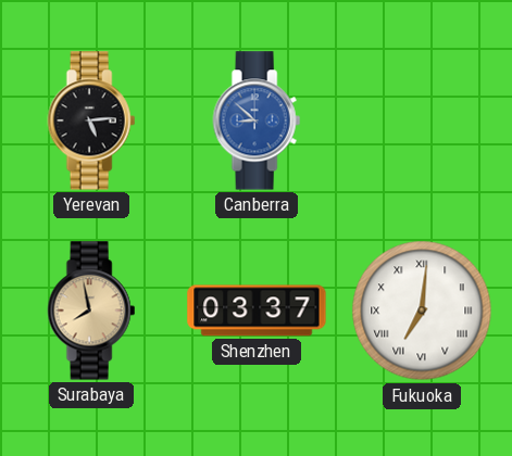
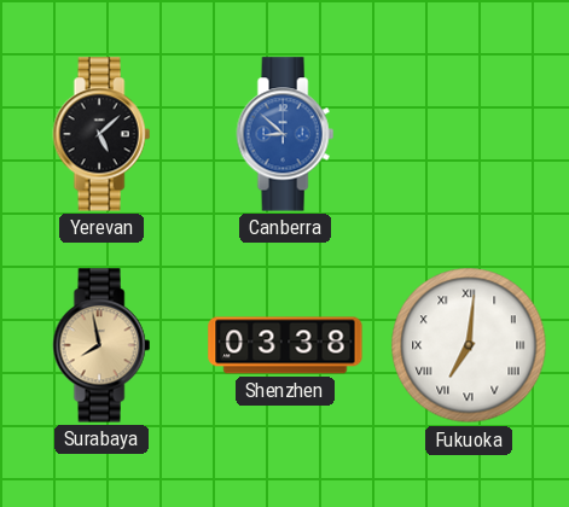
Yerevan: 5:14 -> 5:08 (101, 134)
Shenzhen: 03:37 -> 03:38 (285, 345)
